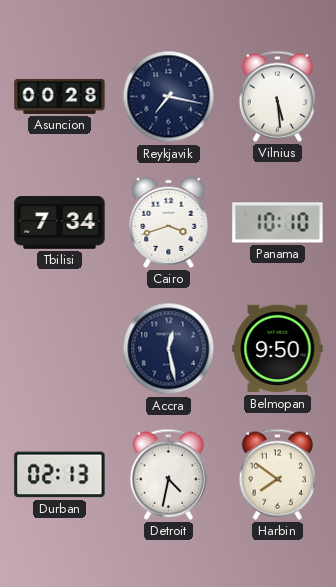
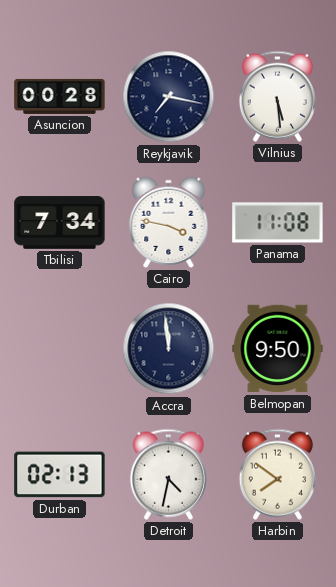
Cairo: 3:42 -> 3:47 (169, 222)
Panama: 10:10 -> 11:08 (278, 223)
Accra: 12:28 -> 11:59 (169, 349)
